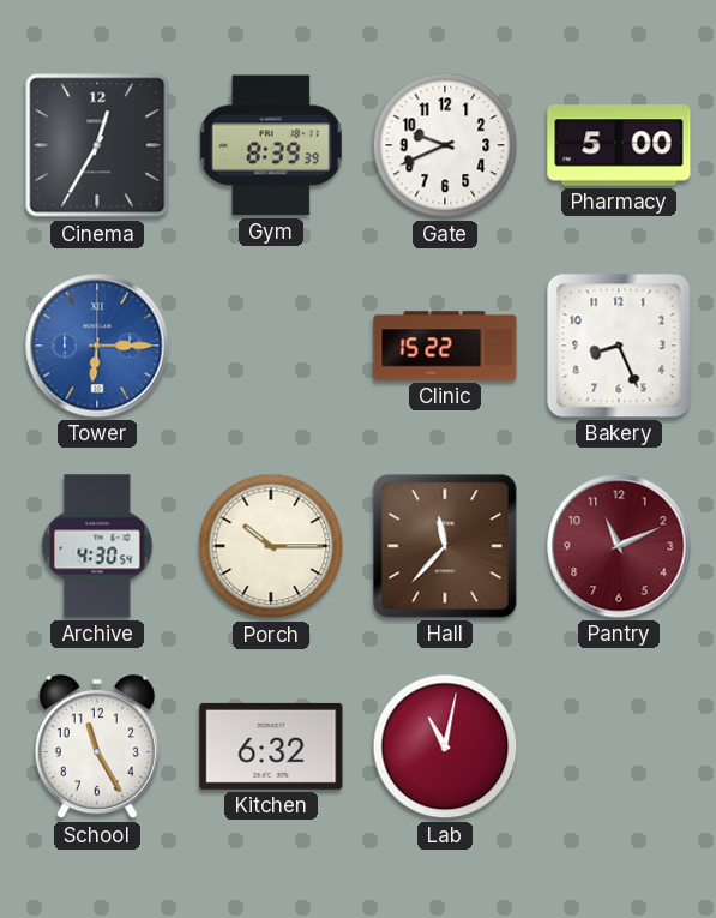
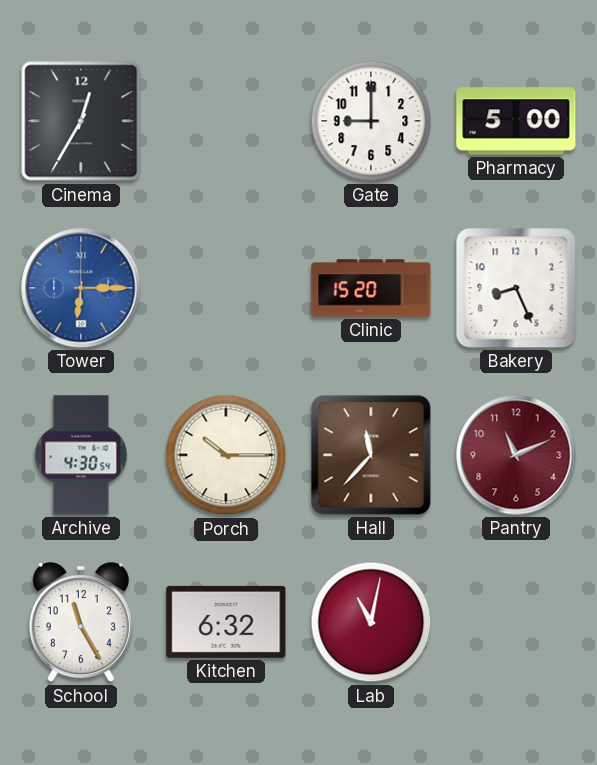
Gym: 8:39 -> none (271, 145)
Gate: 9:41 -> 9:00 (371, 121)
Clinic: 15:22 -> 15:20 (371, 288)
